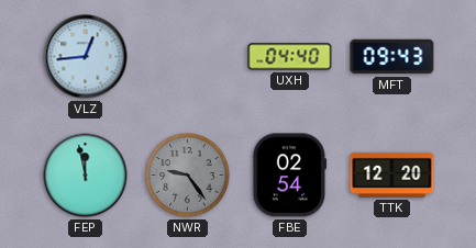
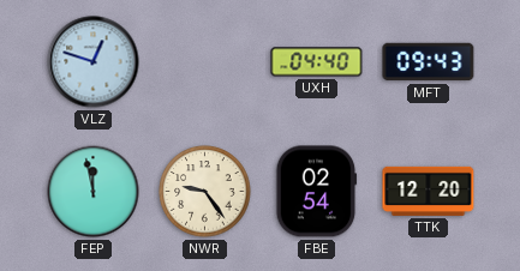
VLZ: 12:44 -> 12:48 (94, 62)
NWR dial: grey -> cream (205, 192)
